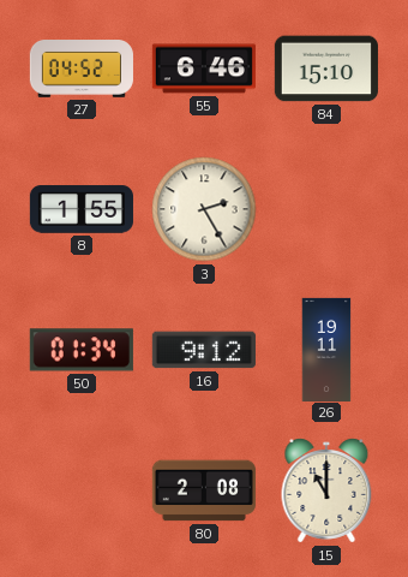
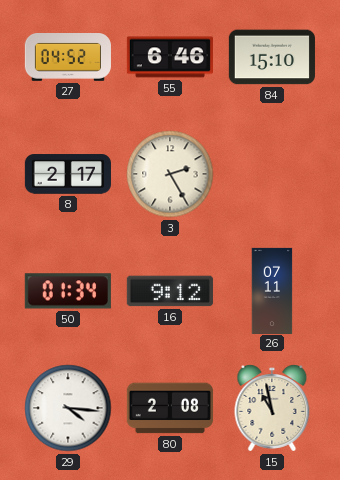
8: 1:55 -> 2:17 (68, 174)
26: 19:11 -> 07:11 (272, 290)
29: none -> 4:16 (68, 408)
15: 11:00 -> 10:58 (272, 408)
